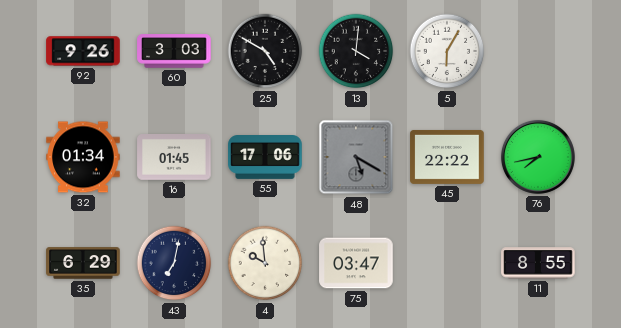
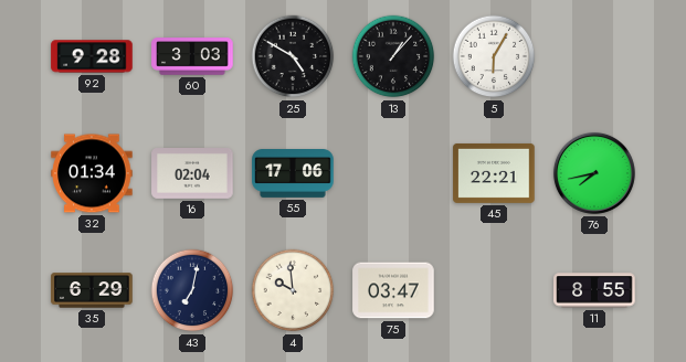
92: 9:26 -> 9:28 (92, 56)
13: 4:01 -> 1:07 (393, 56)
16: 01:45 -> 02:04 (192, 174)
48: 5:20 -> none (356, 157)
45: 22:22 -> 22:21 (494, 173)
